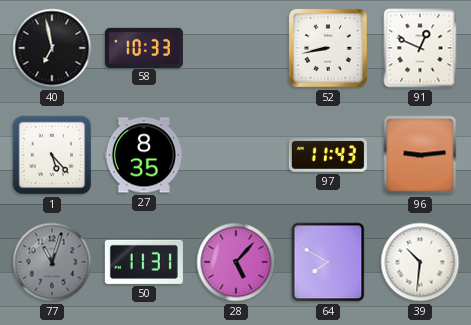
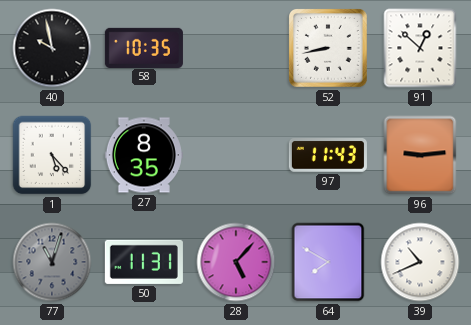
40: 6:58 -> 9:58 (52, 48)
58: 10:33 -> 10:35 (144, 47)
91: 12:49 -> 12:52 (420, 48)
39: 10:31 -> 10:41 (420, 262)
